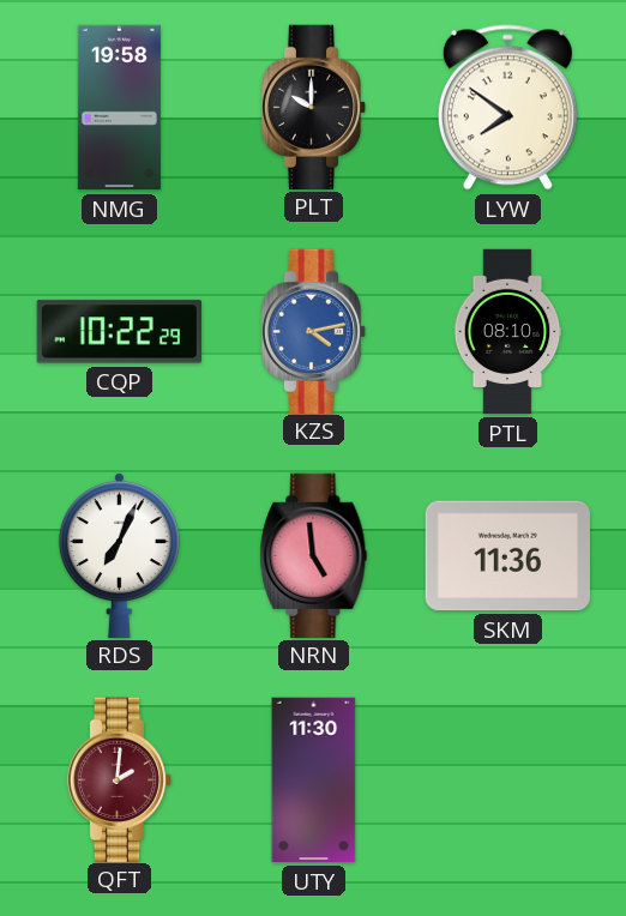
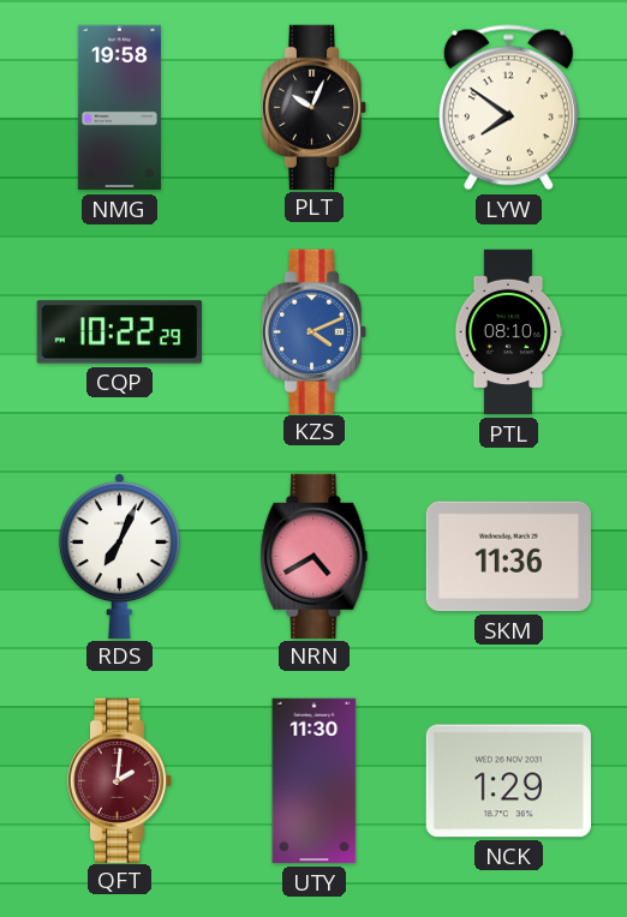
PLT: 10:00 -> 10:04 (315, 107)
KZS: 4:13 -> 4:11 (315, 331)
NRN: 4:59 -> 4:40 (315, 556)
NCK: none -> 1:29 (508, 781)
